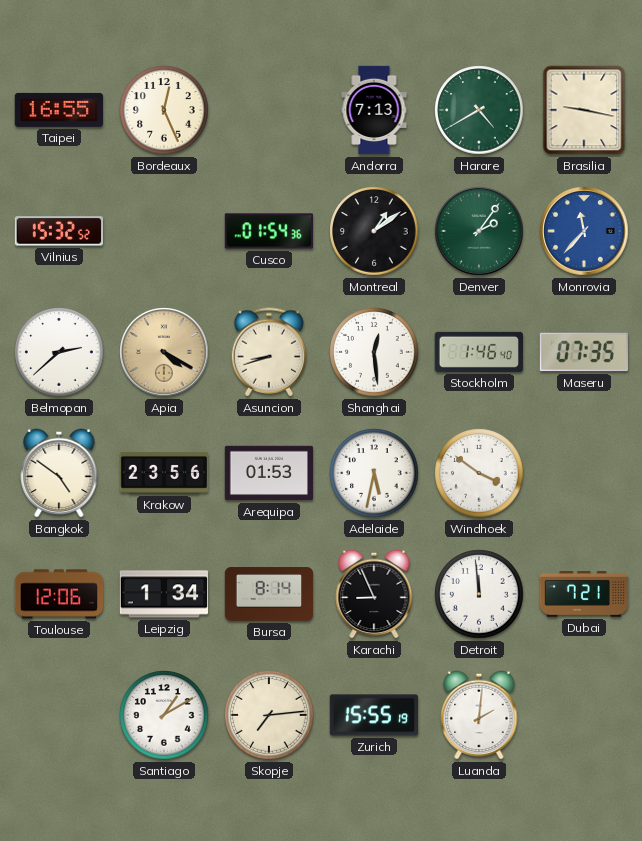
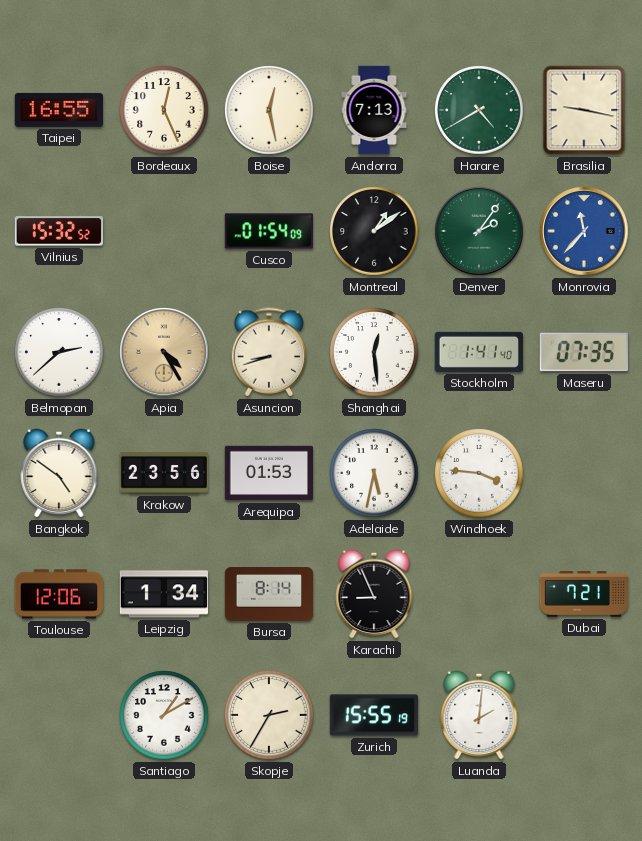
Boise: none -> 12:28 (269, 110)
Cusco: 01:54:36 -> 01:54:09 (268, 231)
Apia: 4:20 -> 4:25 (164, 352)
Stockholm: 1:46 -> 1:41 (478, 352)
Windhoek: 3:51 -> 3:46 (479, 473)
Detroit: 11:59 -> none (479, 594)
Skopje: 7:14 -> 2:35 (269, 715)
